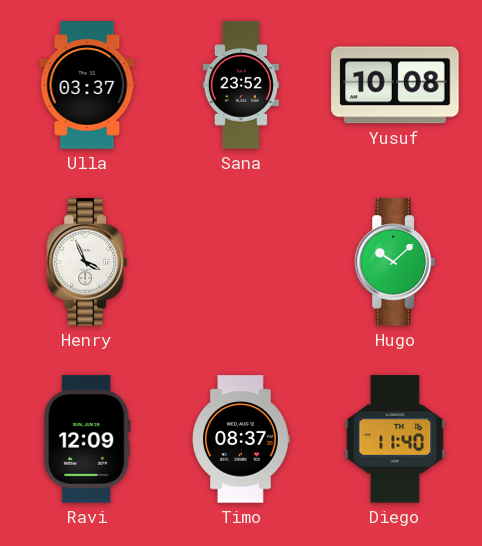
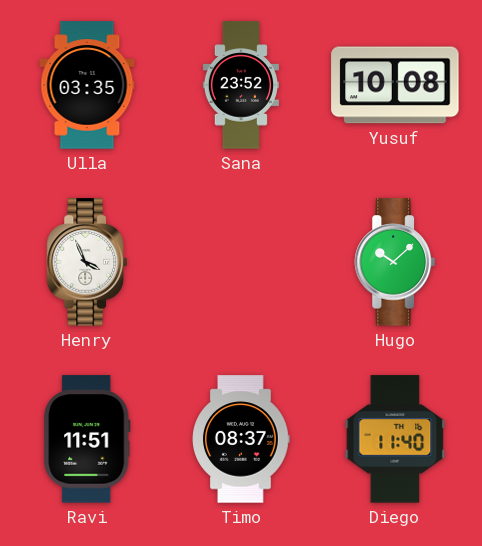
Ulla: 03:37 -> 03:35 (87, 85)
Ravi: 12:09 -> 11:51 (87, 439)
